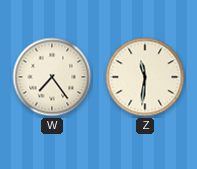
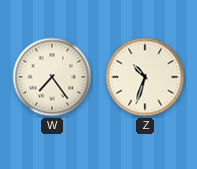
Z: 11:31 -> 10:33 (145, 77)
